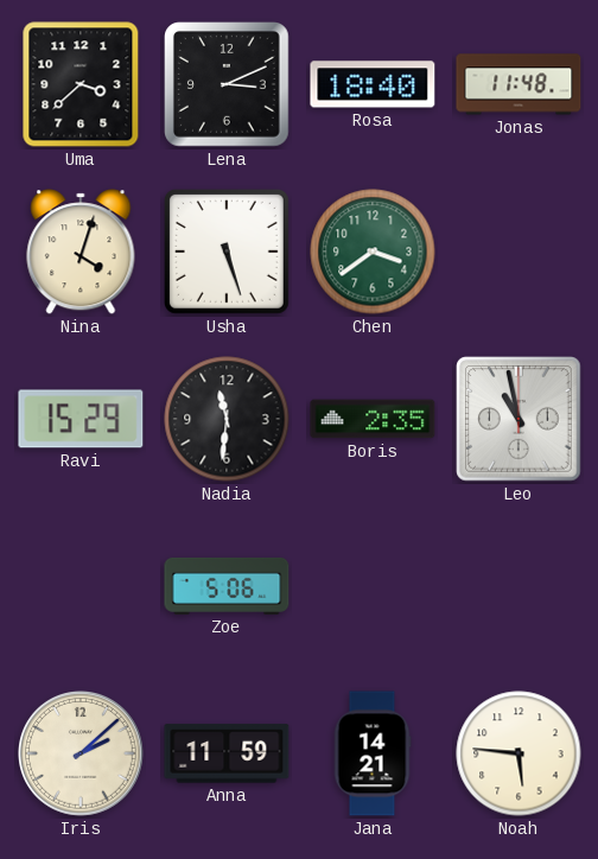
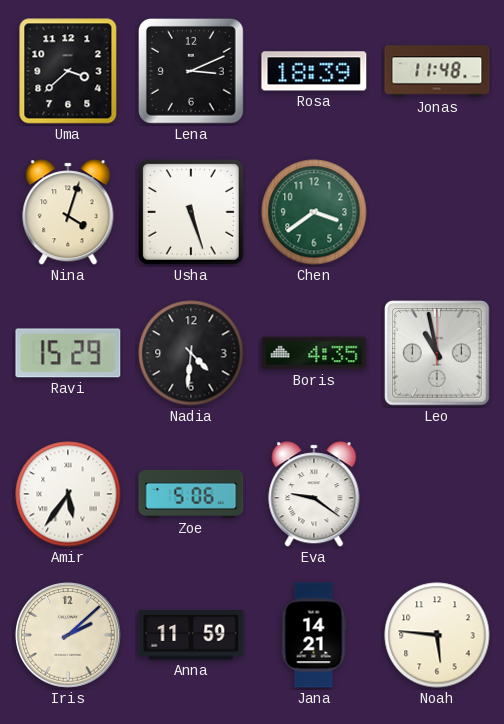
Rosa: 18:40 -> 18:39 (314, 71)
Nadia: 11:31 -> 4:31 (191, 353)
Boris: 2:35 -> 4:35 (314, 353)
Amir: none -> 5:36 (68, 494)
Eva: none -> 9:21 (314, 494)
